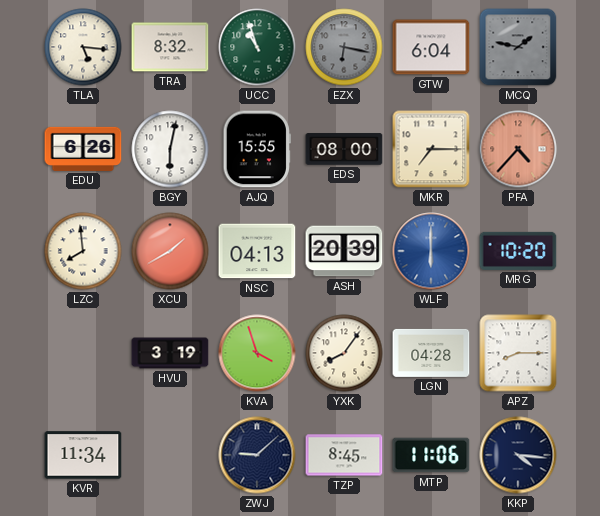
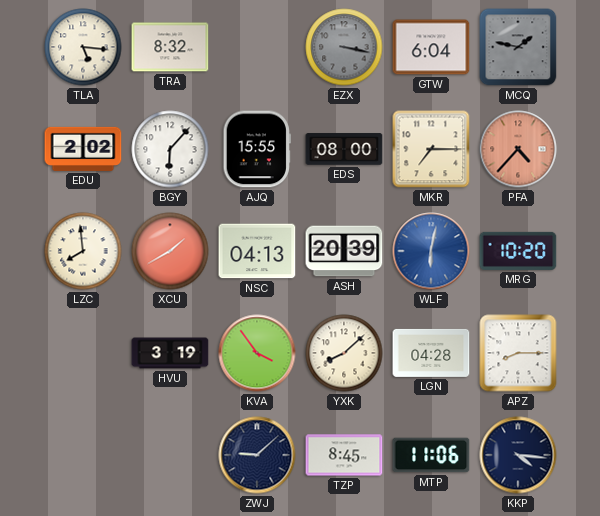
UCC: 10:57 -> none (257, 47)
EZX: 6:17 -> 3:17 (344, 47)
EDU: 6:26 -> 2:02 (83, 149)
BGY: 6:02 -> 6:07 (170, 149)
WLF: 6:00 -> 6:02 (431, 251)
KVA: 3:57 -> 3:54 (257, 353)
YXK: 8:06 -> 8:08 (344, 353)
KVR: 11:34 -> none (83, 455)
